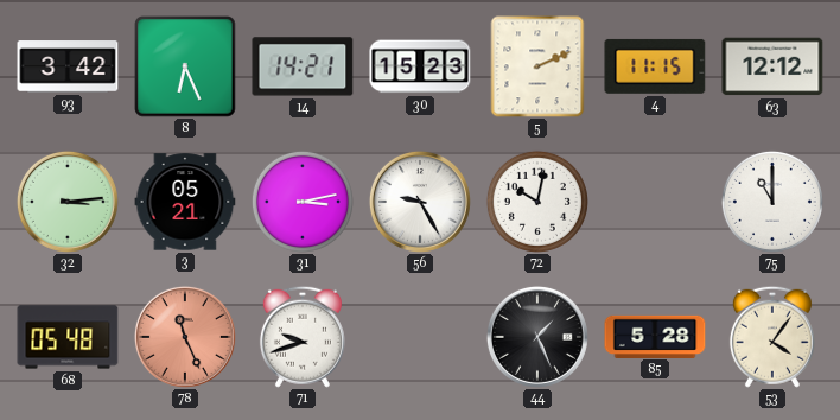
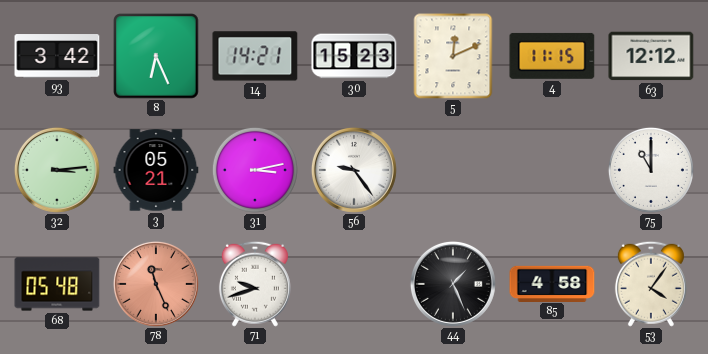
5: 2:11 -> 12:11 (453, 56)
56: 9:25 -> 9:24 (354, 170)
72: 10:02 -> none (537, 202)
85: 5:28 -> 4:58 (552, 283)
